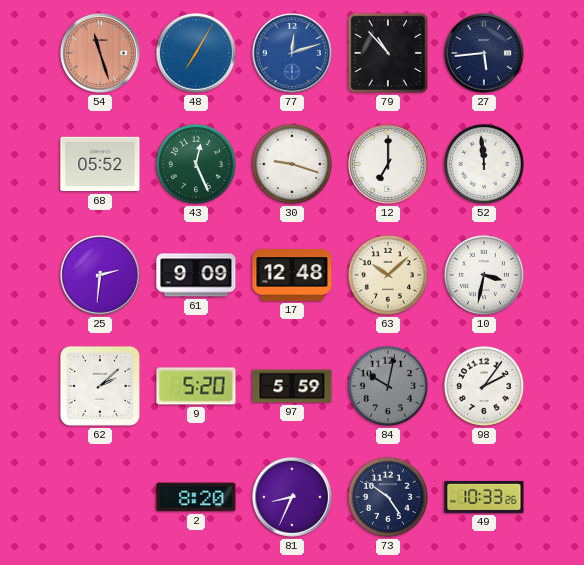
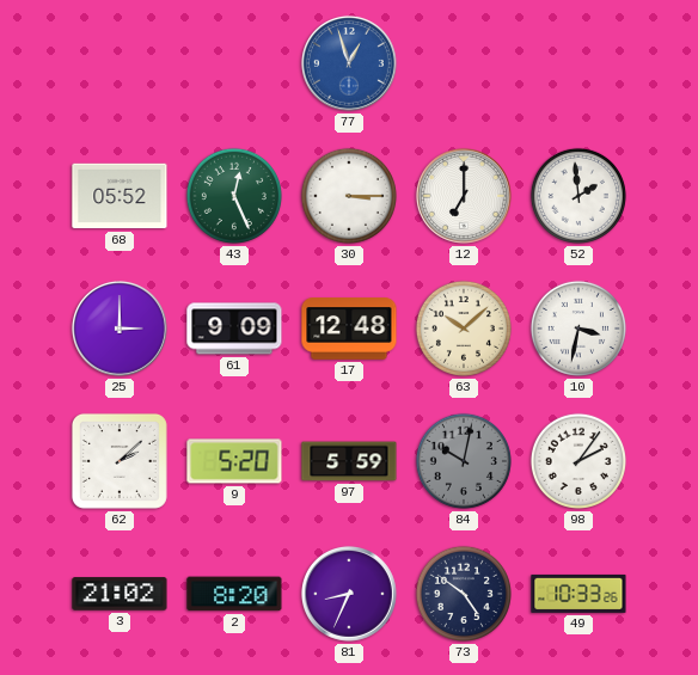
54: 11:27 -> none (100, 53)
48: 7:05 -> none (196, 53)
77: 12:12 -> 12:57 (349, 63)
79: 10:53 -> none (388, 53)
27: 5:44 -> none (484, 53)
30: 9:18 -> 3:15 (349, 196)
52: 11:59 -> 1:59 (578, 196)
25: 2:31 -> 3:00 (120, 329)
3: none -> 21:02 (120, 594)
